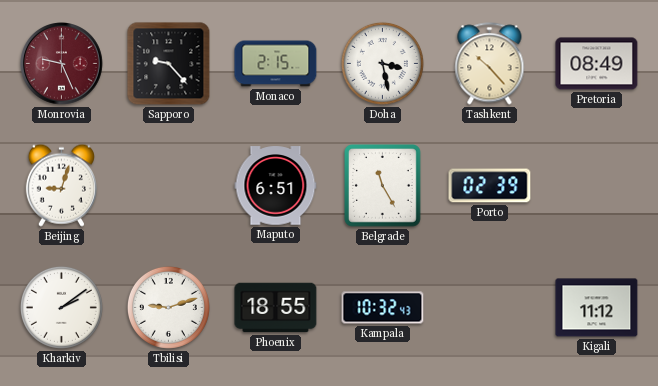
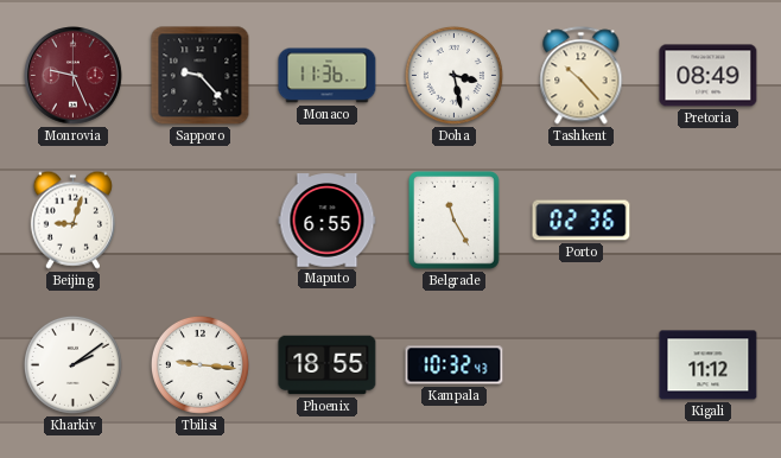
Monaco: 2:15 -> 11:36 (328, 76)
Maputo: 6:51 -> 6:55 (328, 221)
Porto: 02:39 -> 02:36 (582, 221)
Tbilisi: 9:12 -> 9:16 (199, 364)
